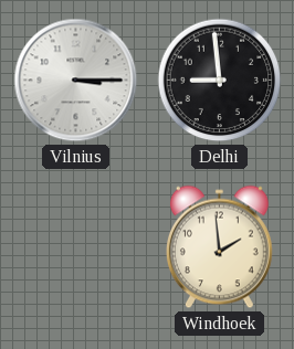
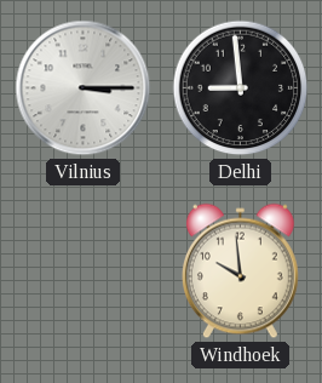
Windhoek: 1:59 -> 9:59 (240, 271)
